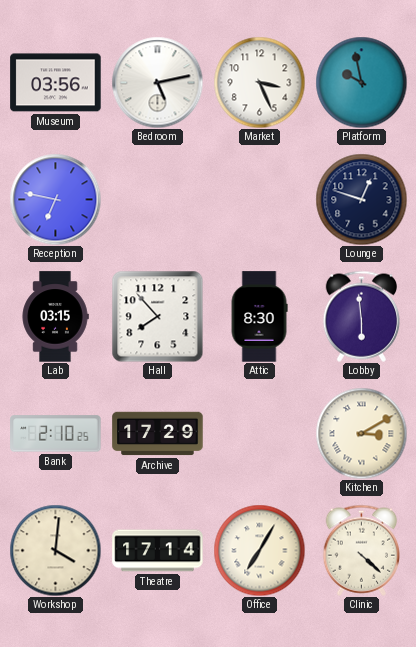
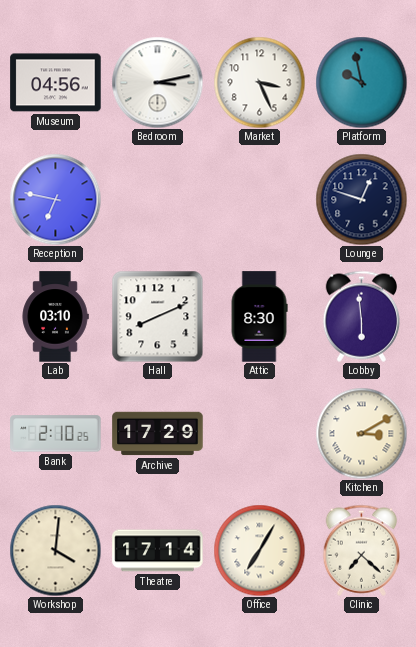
Museum: 03:56 -> 04:56 (56, 83)
Bedroom: 5:13 -> 3:13 (157, 82)
Lab: 03:15 -> 03:10 (55, 317)
Hall: 7:53 -> 8:11 (157, 316)
Clinic: 4:22 -> 7:22 (361, 550)
